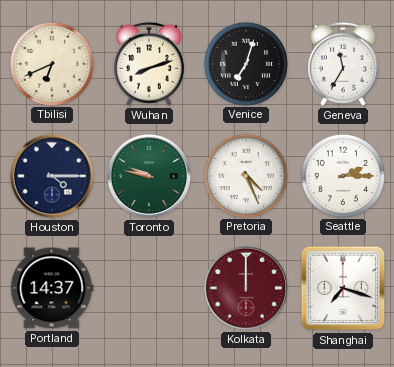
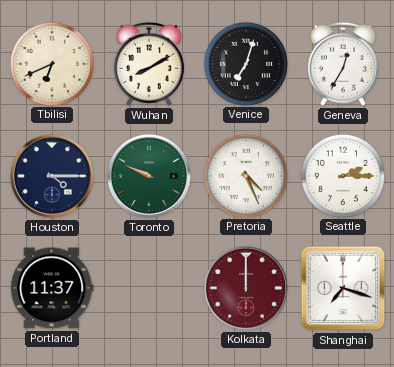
Wuhan: 8:12 -> 8:10 (150, 64)
Geneva: 11:35 -> 12:35 (344, 64)
Toronto: 9:47 -> 9:49 (149, 176)
Portland: 14:37 -> 11:37 (52, 288)
